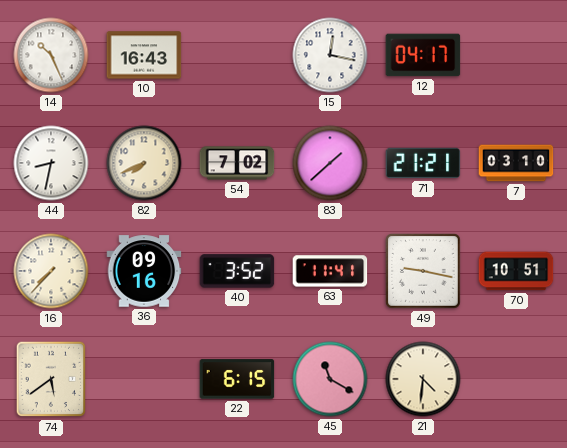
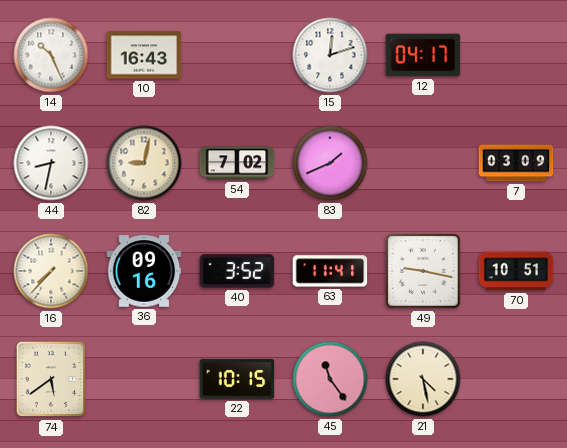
15: 12:17 -> 12:12 (330, 55)
82: 7:41 -> 9:02 (144, 163)
83: 1:38 -> 1:41 (330, 163)
71: 21:21 -> none (423, 163)
7: 03:10 -> 03:09 (516, 163)
22: 6:15 -> 10:15 (237, 379)
45: 11:20 -> 11:24 (330, 379)
21: 4:31 -> 4:28 (423, 379)
